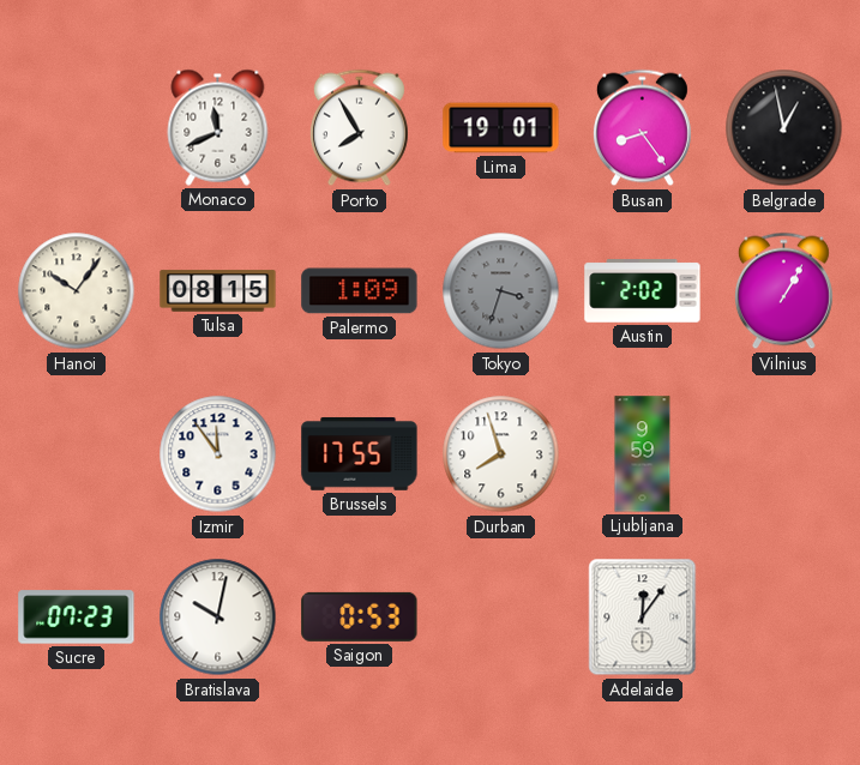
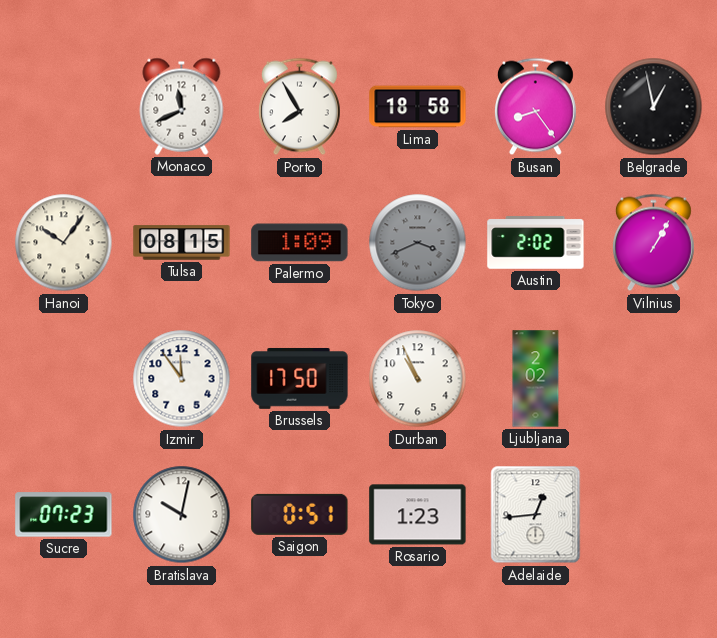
Lima: 19:01 -> 18:58 (418, 107)
Tokyo: 3:33 -> 3:41 (418, 243)
Brussels: 17:55 -> 17:50 (300, 378)
Durban: 7:57 -> 10:56 (418, 379)
Ljubljana: 9:59 -> 2:02 (536, 379)
Saigon: 0:53 -> 0:51 (300, 514)
Rosario: none -> 1:23 (418, 515)
Adelaide: 12:06 -> 12:44 (536, 515)
